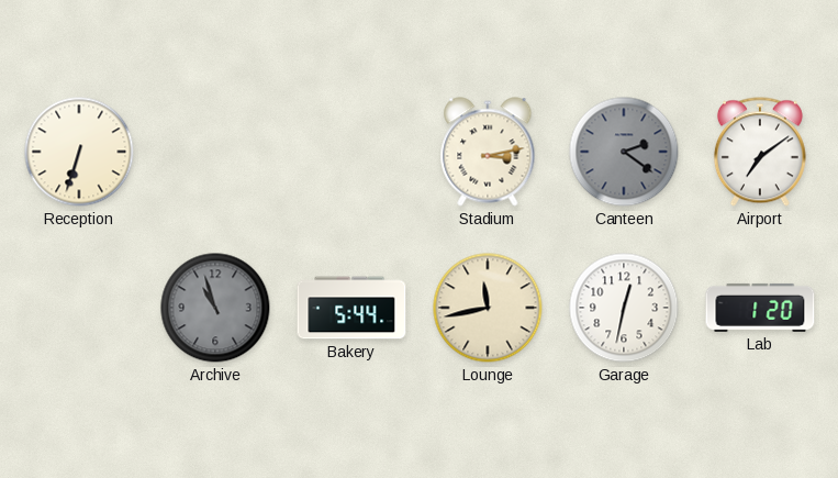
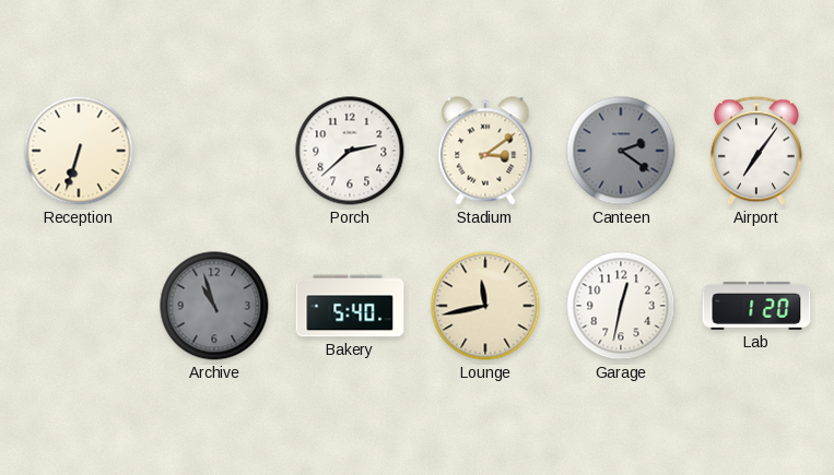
Porch: none -> 2:38 (350, 151)
Stadium: 3:13 -> 3:09 (485, 151)
Airport: 7:09 -> 7:06 (756, 151)
Bakery: 5:44 -> 5:40 (350, 306)
